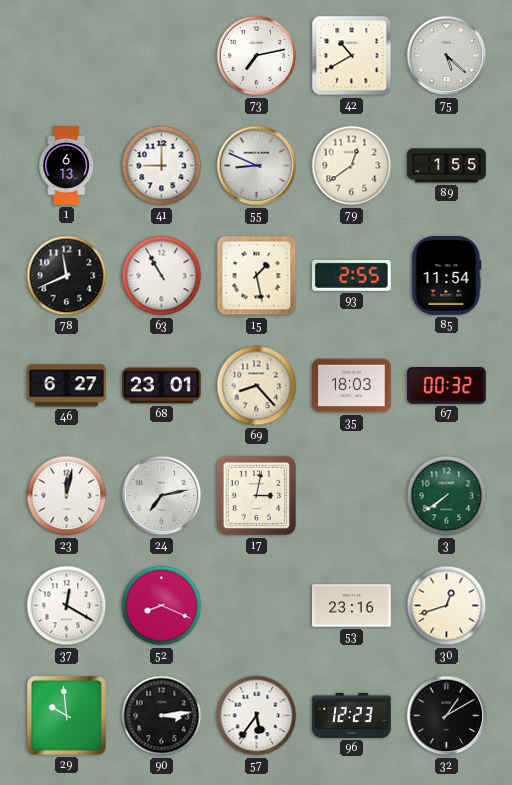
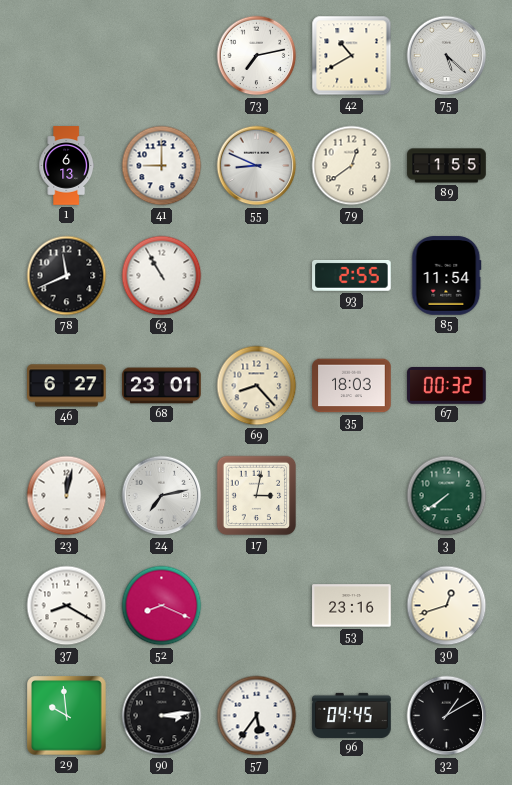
15: 1:28 -> none (257, 276)
37: 12:20 -> 8:20 (67, 606)
96: 12:23 -> 04:45 (352, 715)
